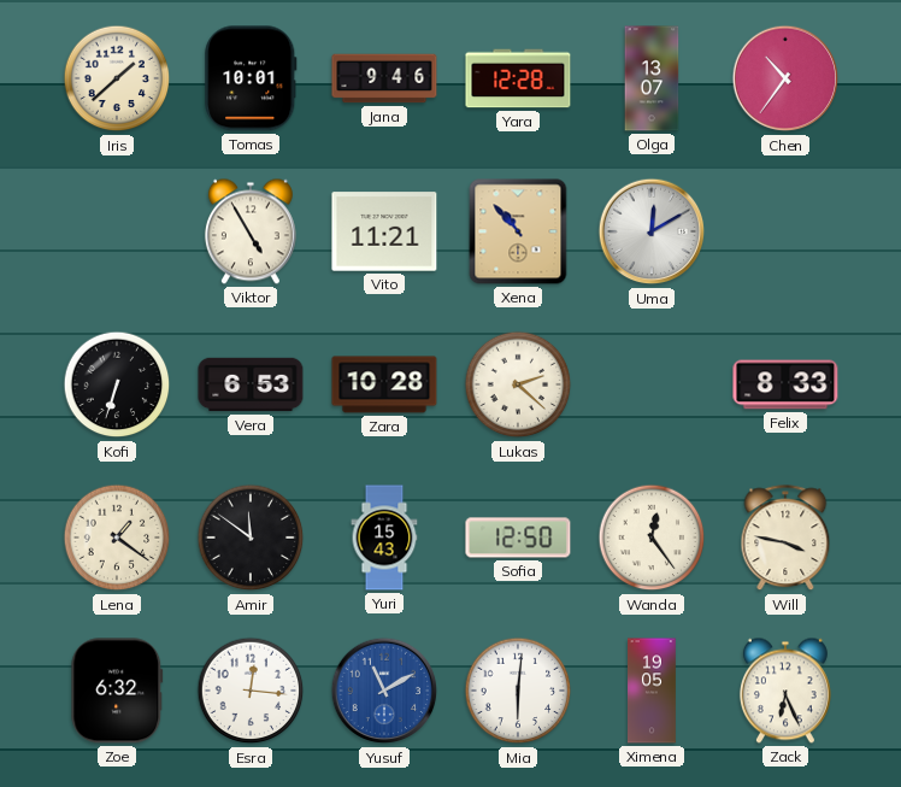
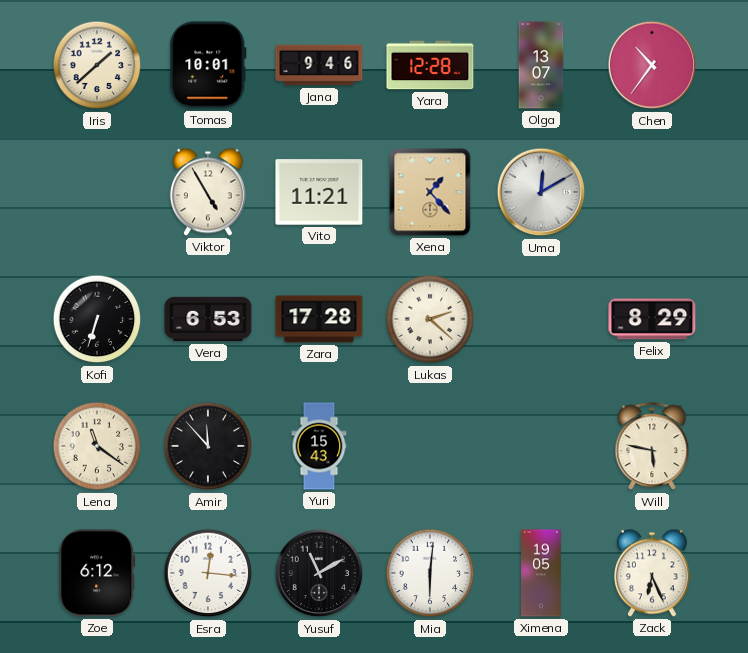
Xena: 10:53 -> 1:23 (430, 192)
Zara: 10:28 -> 17:28 (319, 319)
Felix: 8:33 -> 8:29 (652, 319)
Lena: 1:21 -> 11:21 (97, 446)
Amir: 11:51 -> 11:53 (208, 446)
Sofia: 12:50 -> none (518, 538)
Wanda: 12:24 -> none (652, 538)
Will: 3:47 -> 5:47 (652, 447)
Zoe: 6:32 -> 6:12 (97, 573)
Yusuf dial: blue -> black (319, 573)
